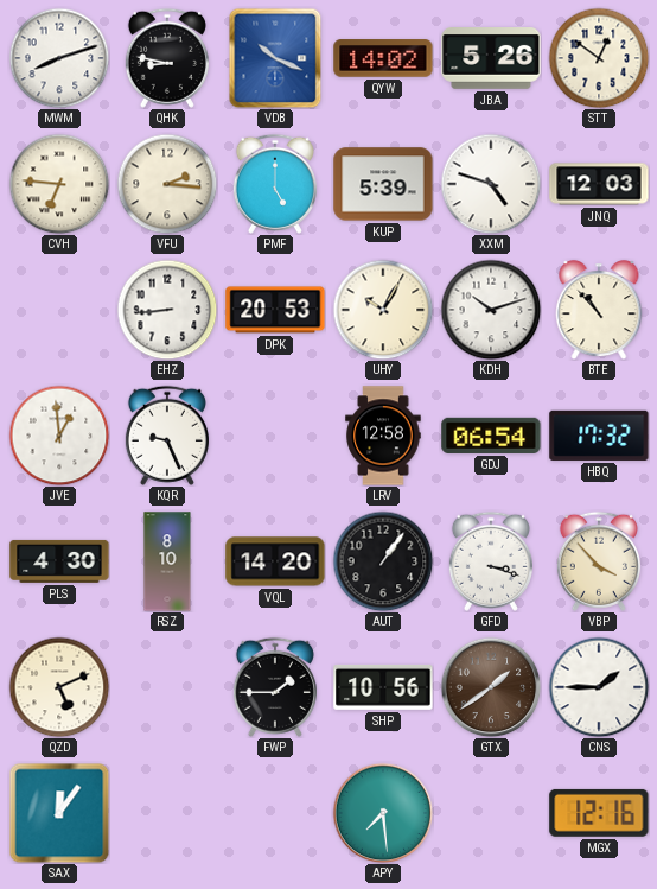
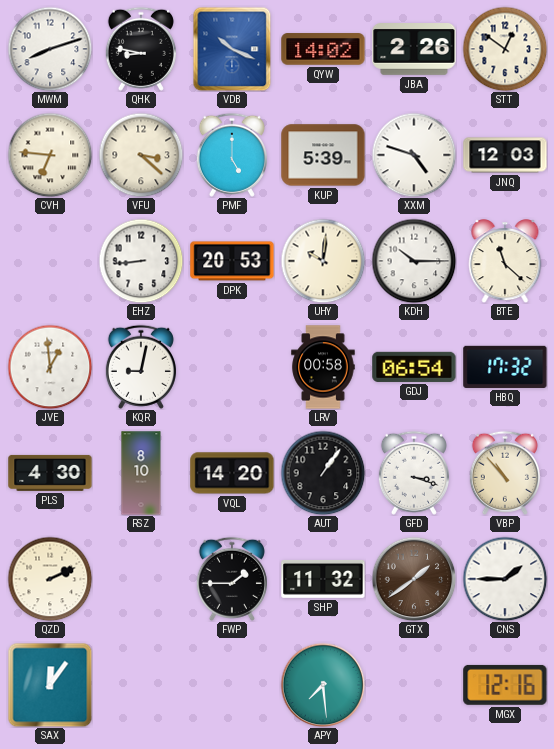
JBA: 5:26 -> 2:26 (414, 50)
VFU: 2:16 -> 3:22 (141, 155)
UHY: 10:05 -> 10:01 (323, 261)
KDH: 10:12 -> 10:15 (414, 261)
BTE: 10:53 -> 11:22 (505, 261)
KQR: 9:26 -> 9:02 (141, 367)
LRV: 12:58 -> 00:58 (323, 367)
VBP: 3:53 -> 10:53 (505, 473)
QZD: 5:11 -> 2:11 (50, 579)
SHP: 10:56 -> 11:32 (323, 579)
